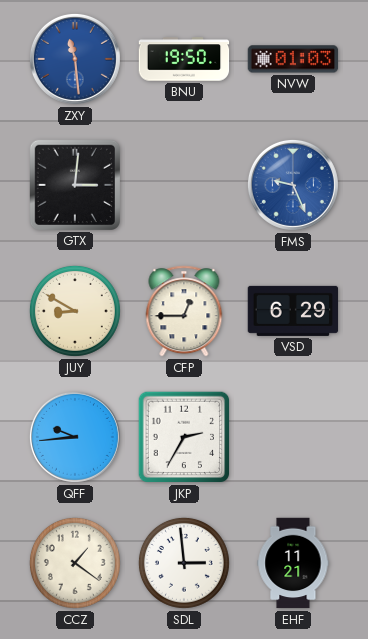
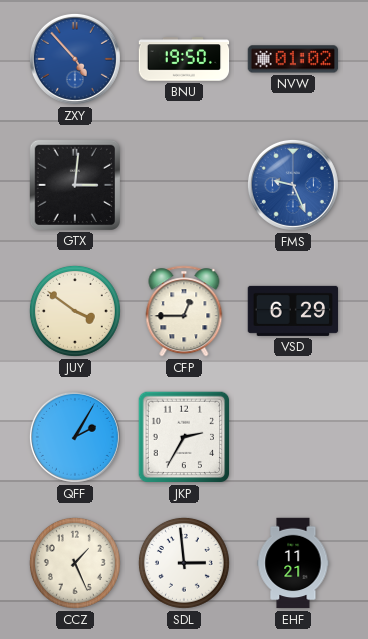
ZXY: 11:29 -> 4:53 (75, 59)
NVW: 01:03 -> 01:02 (293, 59)
JUY: 8:50 -> 3:51 (75, 311)
QFF: 9:44 -> 2:05 (75, 437)
CCZ: 1:21 -> 1:26 (75, 563)
